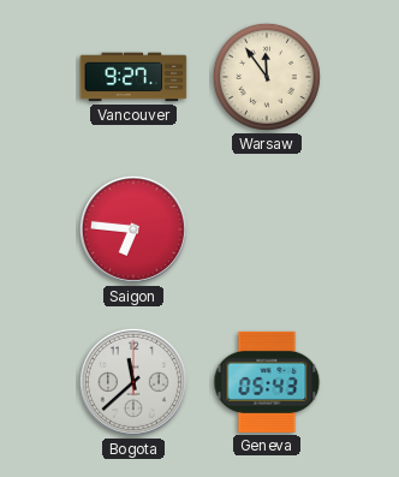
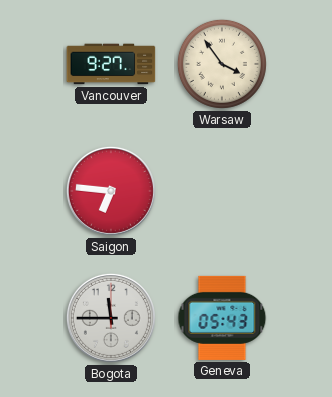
Warsaw: 11:54 -> 3:54 (222, 64)
Bogota: 11:38 -> 11:45 (111, 318)
